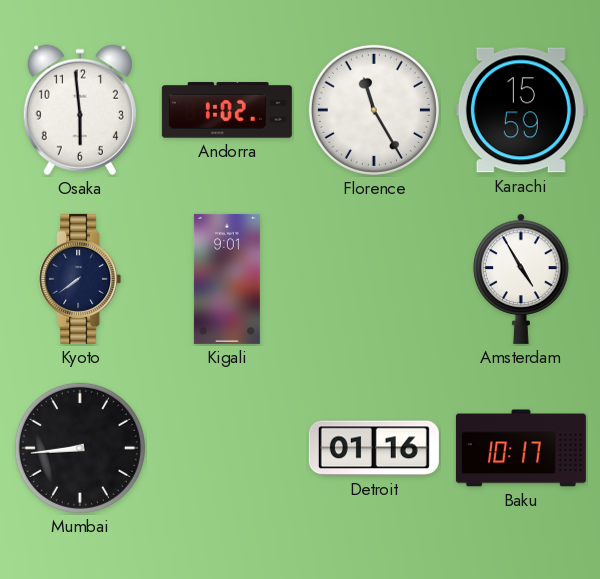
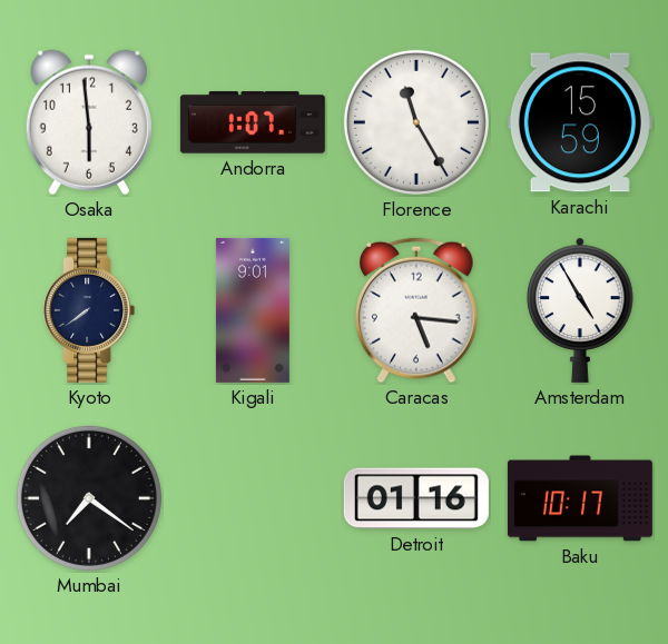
Andorra: 1:02 -> 1:07 (253, 122)
Caracas: none -> 5:16 (417, 310)
Mumbai: 8:44 -> 7:21 (89, 498)
